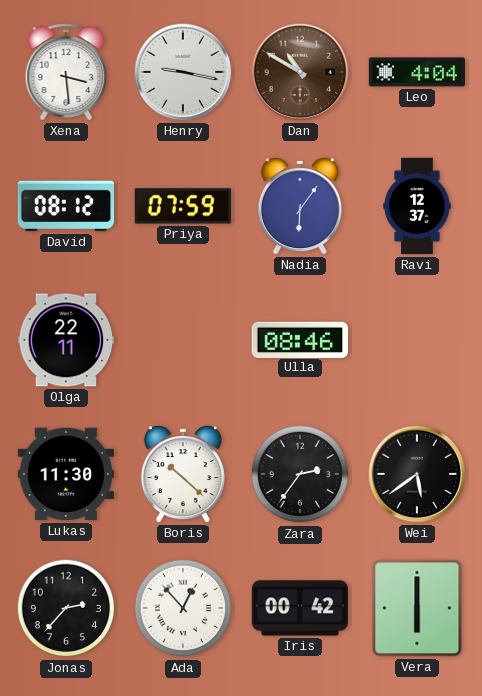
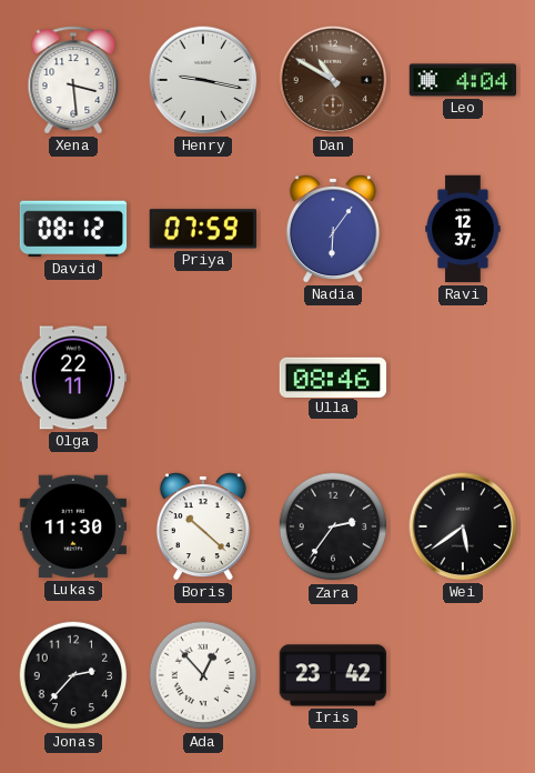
Iris: 00:42 -> 23:42 (333, 675)
Vera: 6:00 -> none (417, 608)
